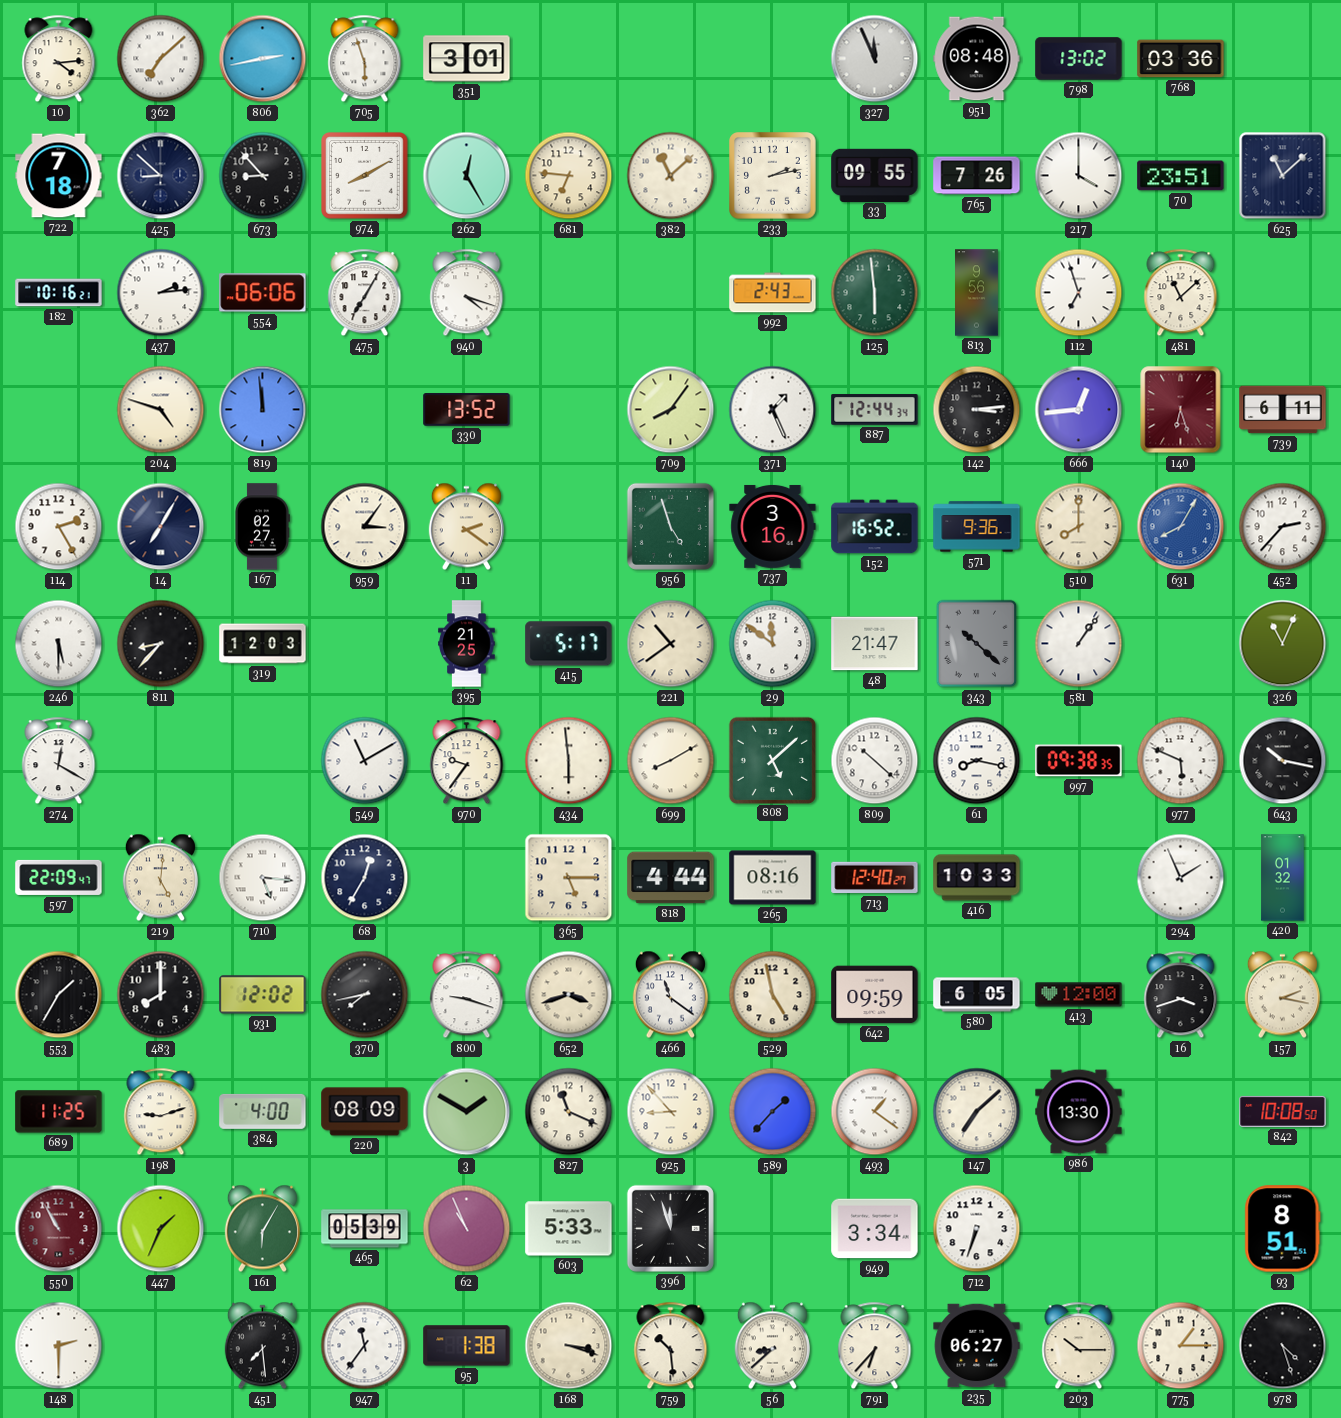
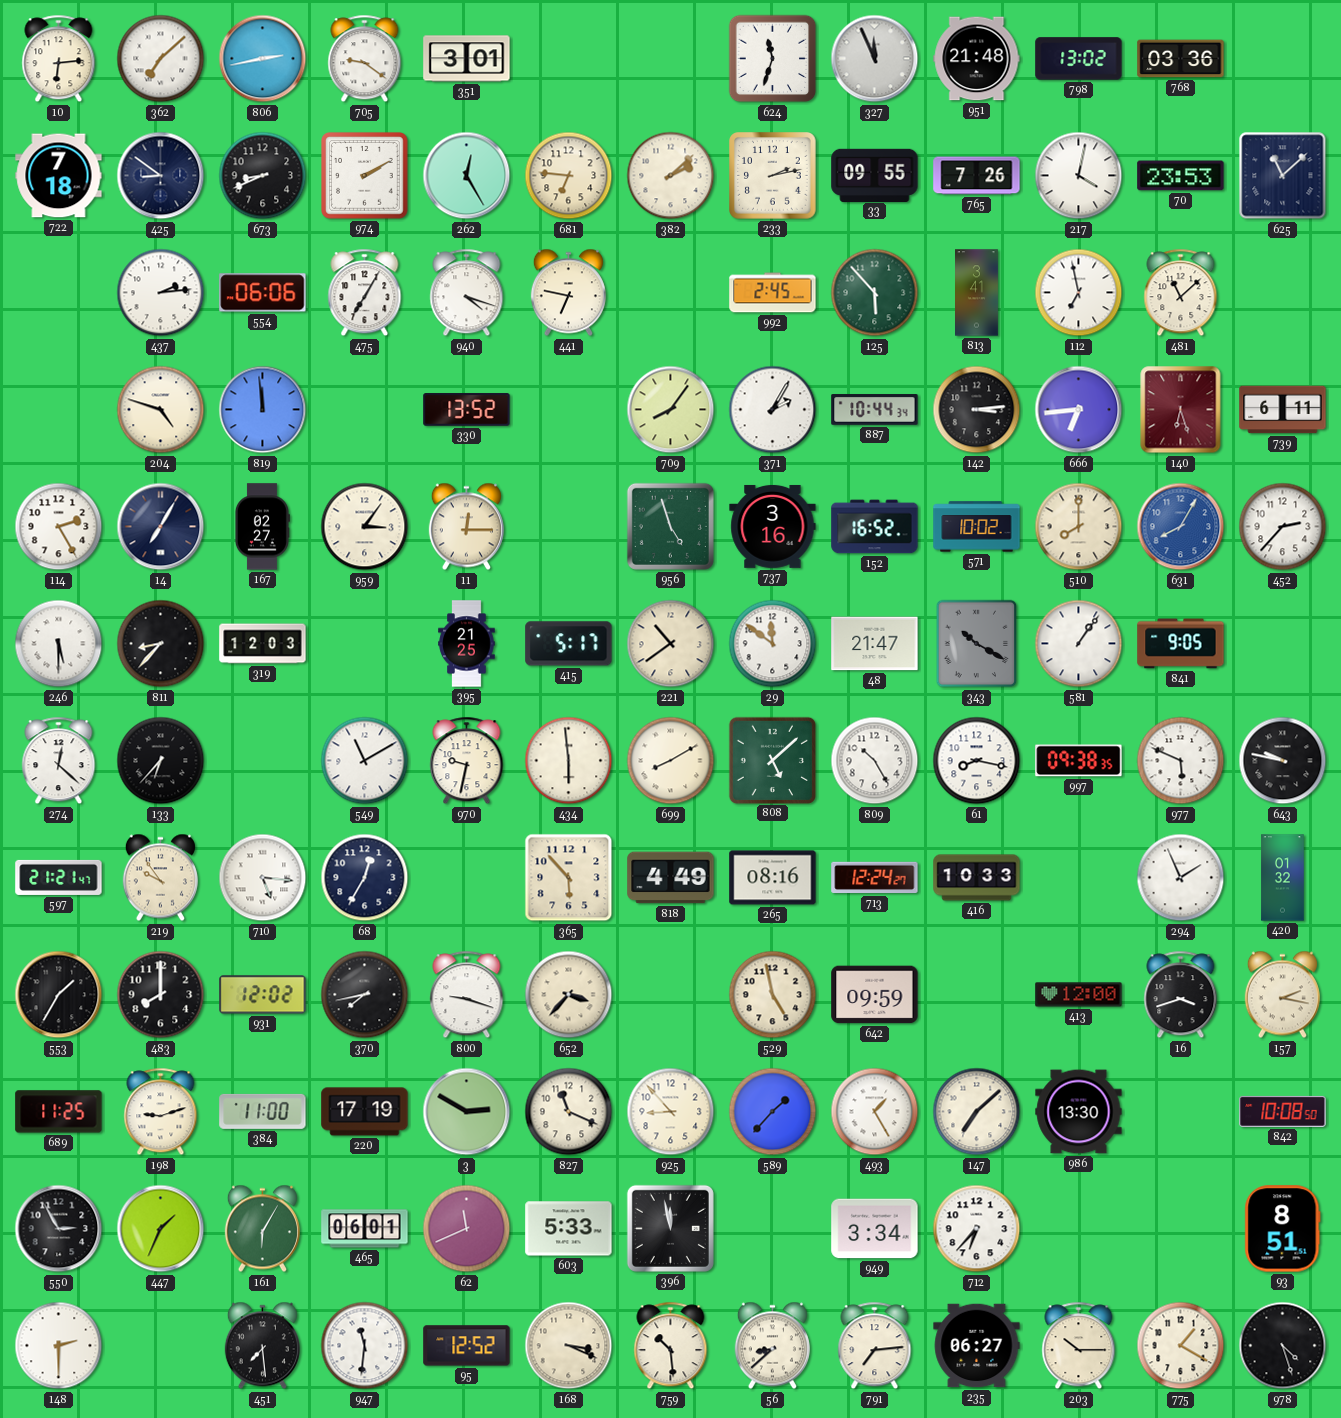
10: 4:14 -> 6:14 (59, 59)
705: 5:57 -> 9:21 (365, 59)
624: none -> 11:33 (773, 59)
951: 08:48 -> 21:48 (977, 59)
425: 8:52 -> 8:51 (161, 176)
673: 8:53 -> 8:41 (263, 176)
974: 8:10 -> 2:10 (365, 176)
382: 11:08 -> 2:08 (671, 176)
217: 4:00 -> 4:02 (1079, 176)
70: 23:51 -> 23:53 (1181, 176)
182: 10:16 -> none (59, 293)
441: none -> 6:47 (568, 293)
992: 2:43 -> 2:45 (773, 293)
125: 5:59 -> 5:53 (875, 293)
813: 9:56 -> 3:41 (977, 293)
112: 6:57 -> 6:58 (1079, 293)
371: 1:26 -> 2:05 (773, 410)
887: 12:44 -> 10:44 (875, 410)
666: 12:44 -> 6:44 (1079, 410)
11: 2:21 -> 12:15 (466, 527)
571: 9:36 -> 10:02 (977, 527)
343: 10:22 -> 10:20 (977, 644)
841: none -> 9:05 (1181, 644)
326: 11:04 -> none (1283, 644)
274: 12:20 -> 12:22 (59, 761)
133: none -> 6:37 (161, 761)
970: 9:36 -> 9:32 (467, 761)
809: 10:22 -> 10:25 (875, 761)
643: 10:17 -> 9:47 (1283, 761)
597: 22:09 -> 21:21 (59, 877)
219: 5:01 -> 9:54 (160, 878)
365: 5:15 -> 5:53 (569, 878)
818: 4:44 -> 4:49 (671, 878)
713: 12:40 -> 12:24 (875, 878)
652: 3:42 -> 3:37 (569, 995)
466: 11:21 -> none (670, 995)
580: 6:05 -> none (977, 995)
384: 4:00 -> 11:00 (263, 1111)
220: 08:09 -> 17:19 (365, 1112)
3: 1:50 -> 2:50 (467, 1112)
493: 1:21 -> 1:25 (875, 1112)
550: 10:55 -> 2:55 (59, 1229)
550 dial: burgundy -> black (59, 1229)
465: 05:39 -> 06:01 (365, 1229)
62: 10:56 -> 11:41 (467, 1229)
396: 11:57 -> 11:58 (670, 1228)
712: 6:33 -> 6:37 (977, 1229)
947: 11:36 -> 11:31 (365, 1346)
95: 1:38 -> 12:52 (467, 1346)
168: 3:18 -> 3:19 (569, 1346)
791: 6:37 -> 7:14 (875, 1346)
775: 1:15 -> 1:20 (1181, 1346)
